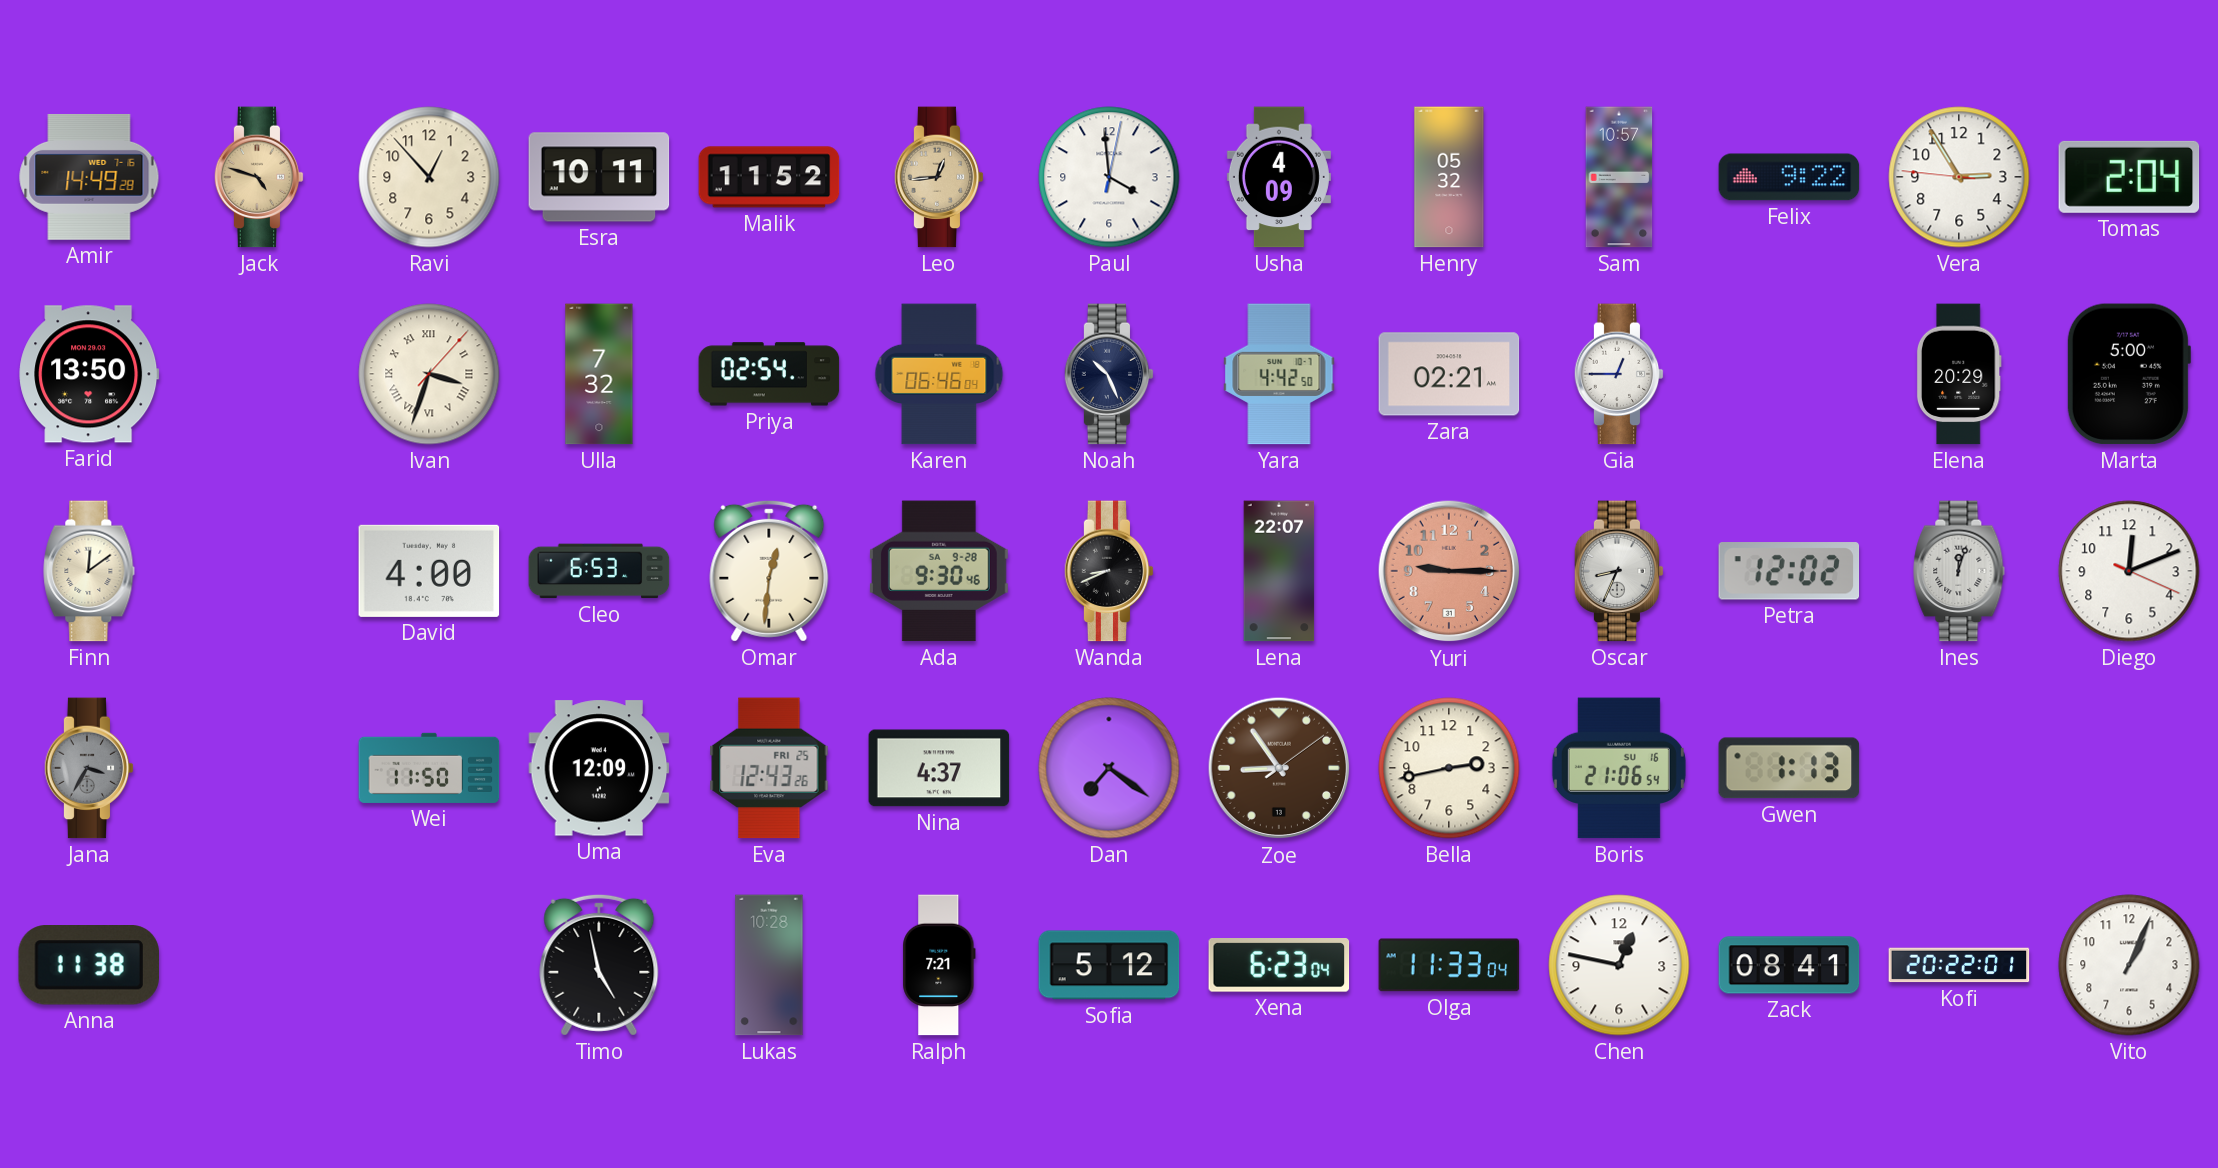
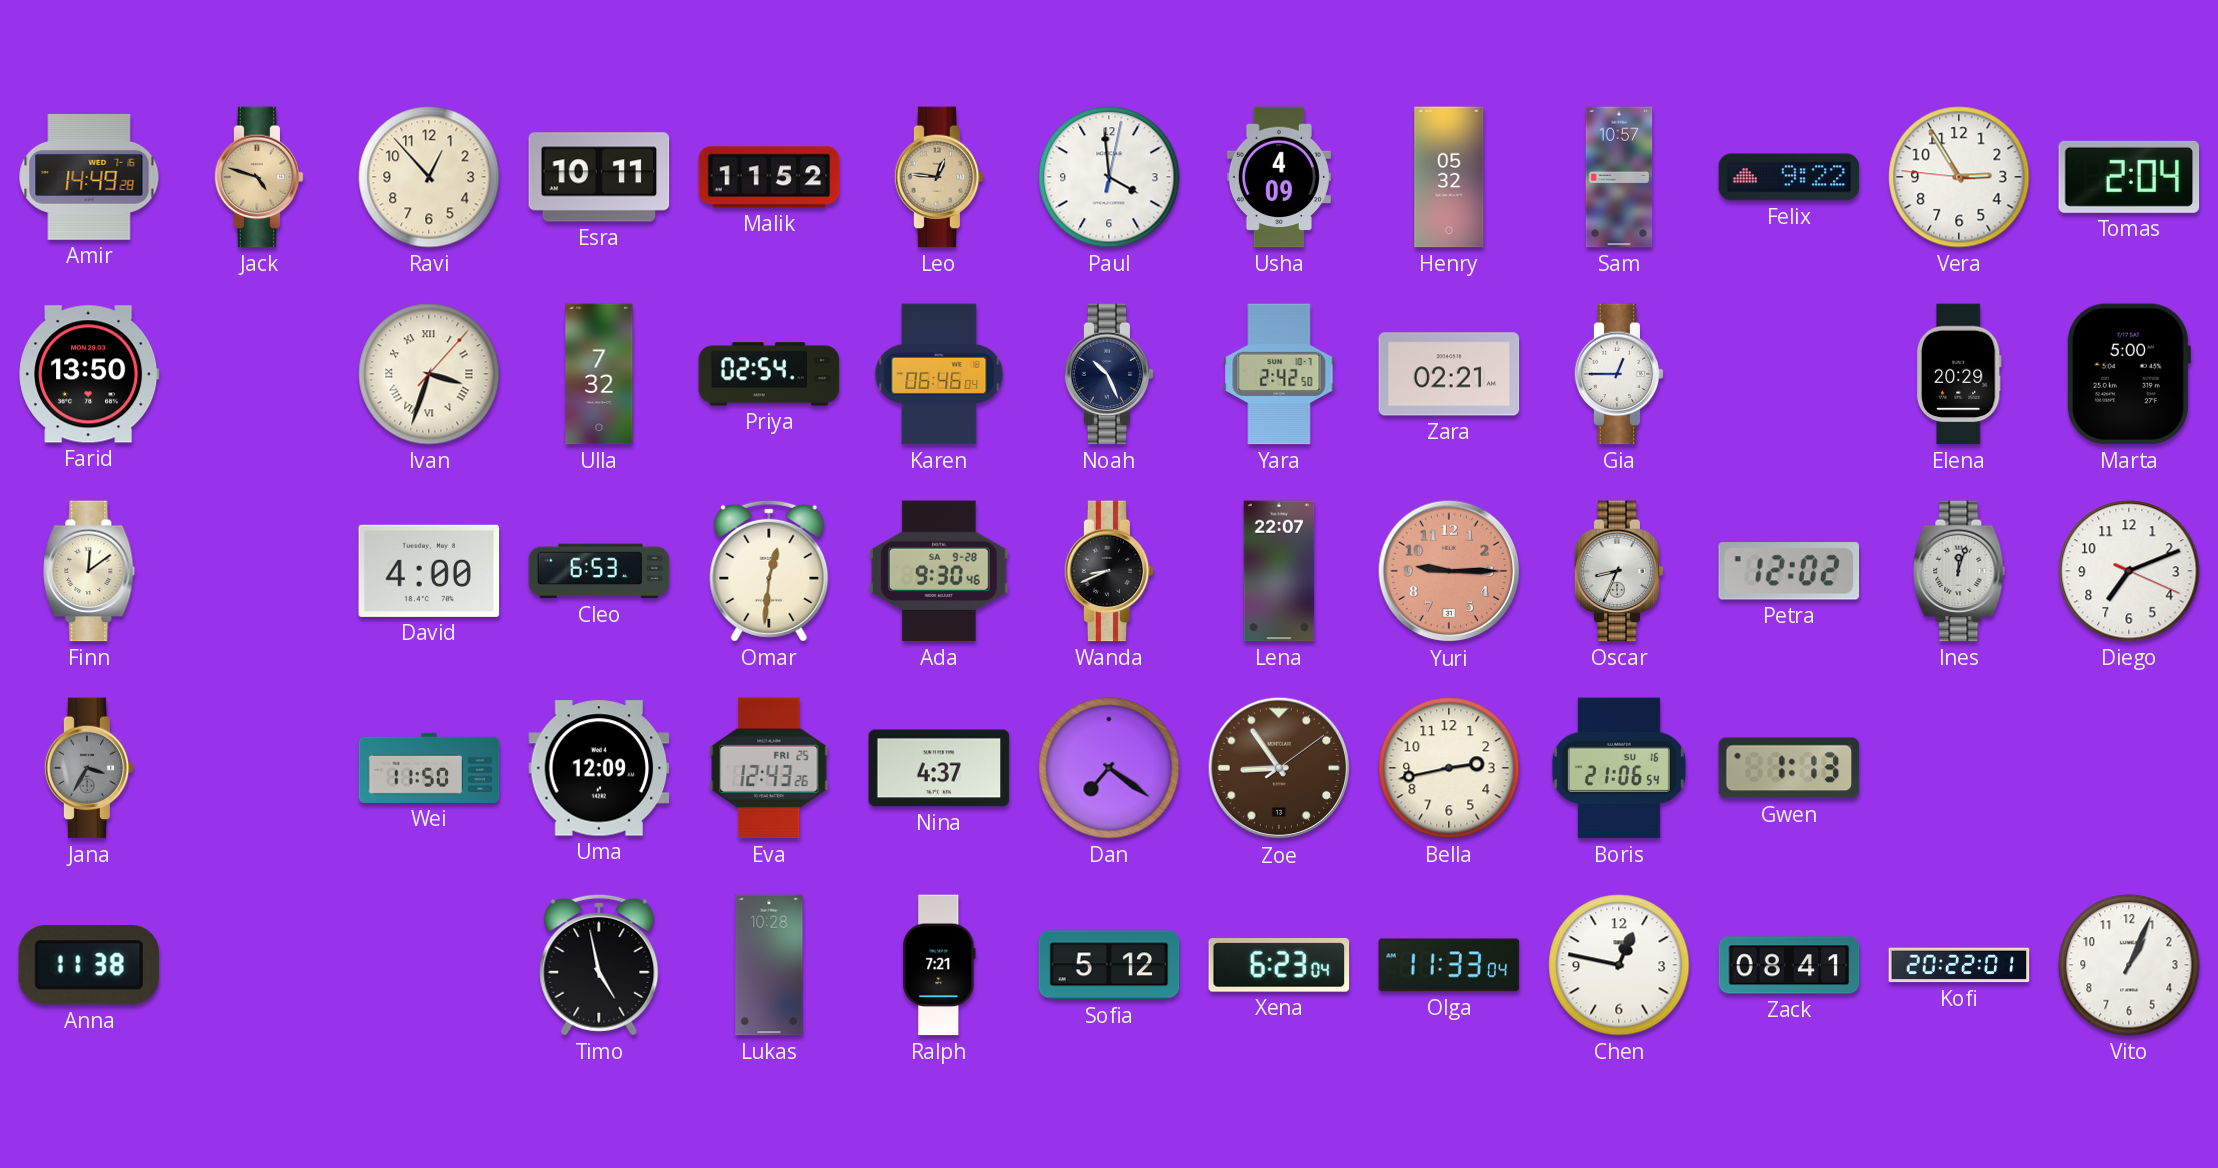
Leo: 12:44 -> 12:46 (939, 177)
Yara: 4:42 -> 2:42 (1279, 374)
Diego: 12:11 -> 7:11 (2129, 571)
